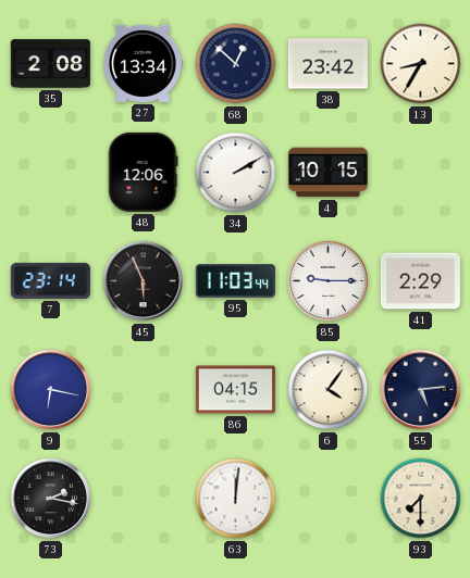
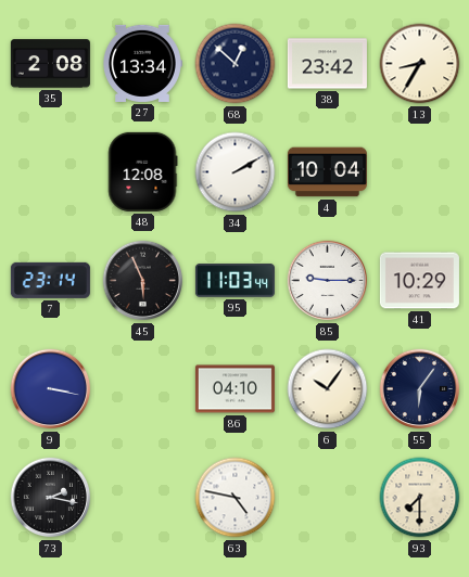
48: 12:06 -> 12:08 (142, 171)
4: 10:15 -> 10:04 (327, 172)
41: 2:29 -> 10:29 (419, 281)
9: 6:17 -> 3:17 (51, 389)
86: 04:15 -> 04:10 (234, 389)
6: 4:06 -> 10:06 (328, 389)
55: 5:14 -> 6:06 (420, 389)
63: 12:01 -> 4:47 (236, 498)
